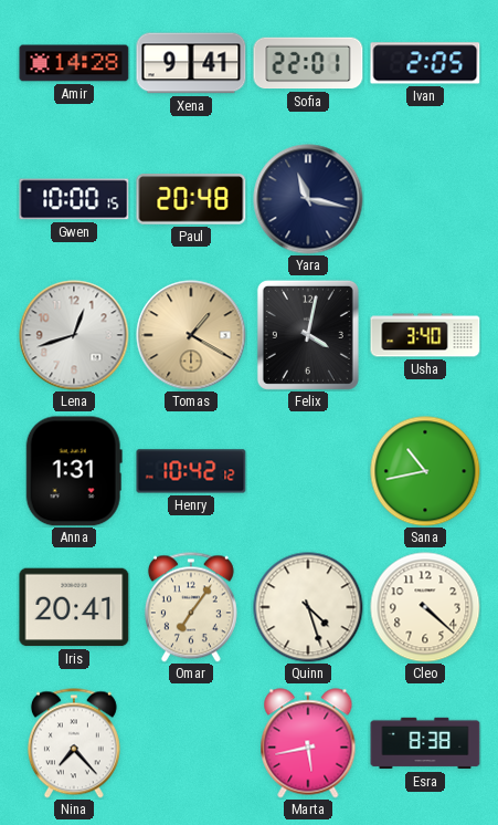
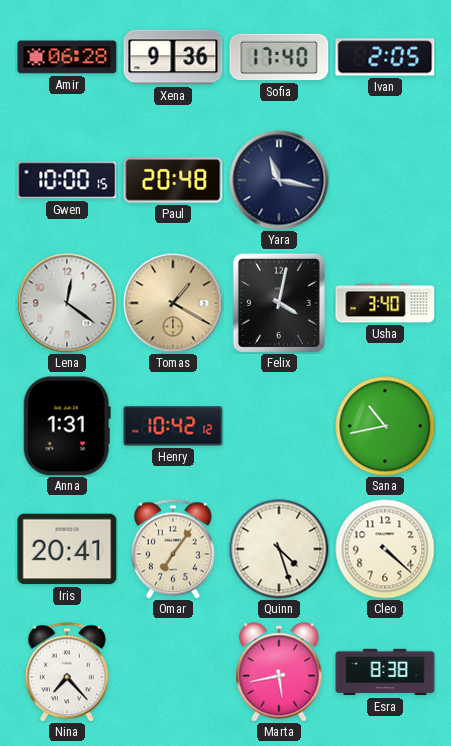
Amir: 14:28 -> 06:28 (67, 57)
Xena: 9:41 -> 9:36 (173, 57)
Sofia: 22:01 -> 17:40 (279, 57)
Lena: 12:42 -> 12:21 (67, 303)
